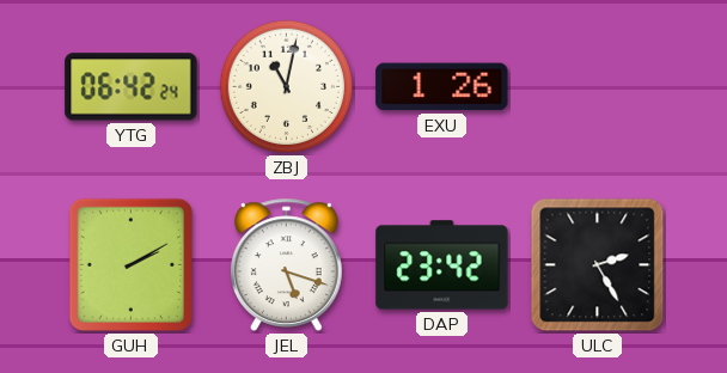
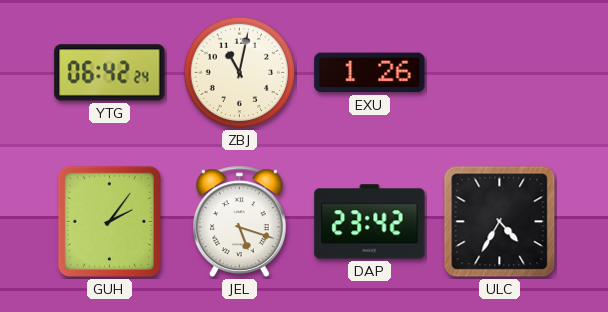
GUH: 2:10 -> 2:06 (109, 221)
ULC: 2:25 -> 4:35 (500, 222)
